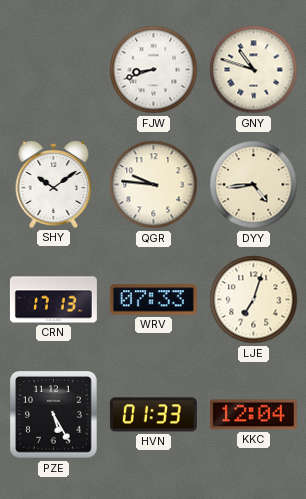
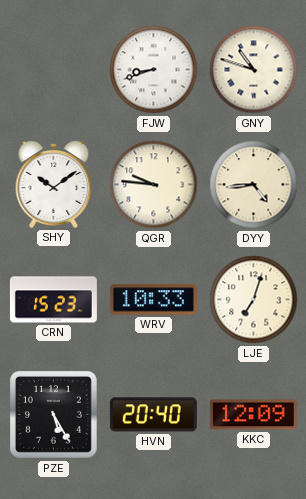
CRN: 17:13 -> 15:23 (53, 300)
WRV: 07:33 -> 10:33 (153, 300)
HVN: 01:33 -> 20:40 (153, 415)
KKC: 12:04 -> 12:09 (253, 415)
